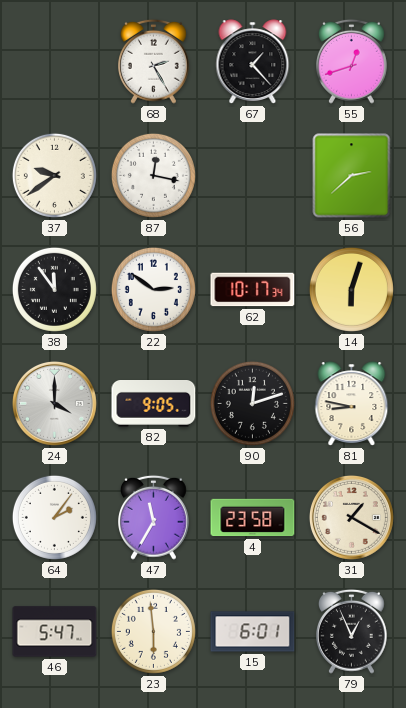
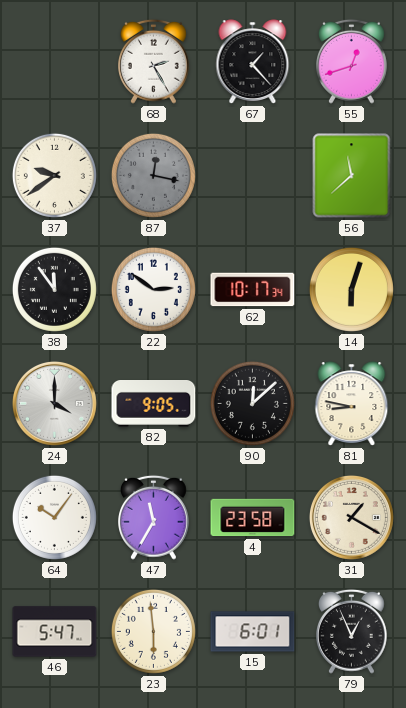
87 dial: white -> grey (153, 175)
56: 2:38 -> 11:38 (352, 176)
90: 12:12 -> 12:08 (252, 403)
64: 2:06 -> 10:06 (54, 517)
